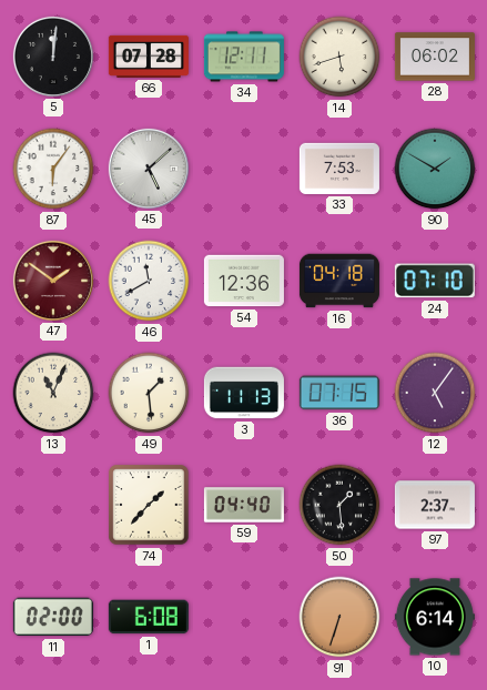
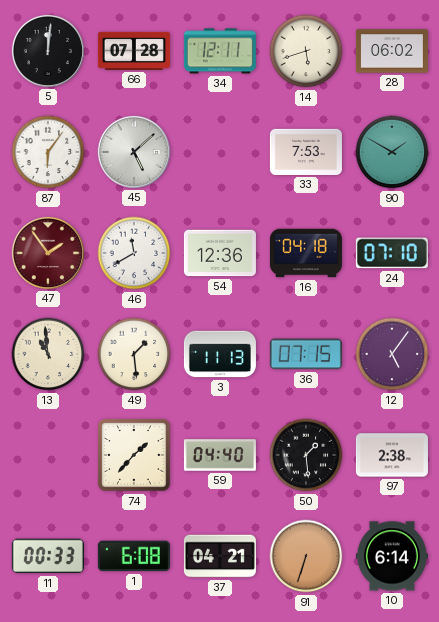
47: 1:51 -> 1:54 (48, 253)
13: 11:04 -> 10:59 (48, 354)
97: 2:37 -> 2:38 (392, 455)
11: 02:00 -> 00:33 (48, 556)
37: none -> 04:21 (220, 556)
